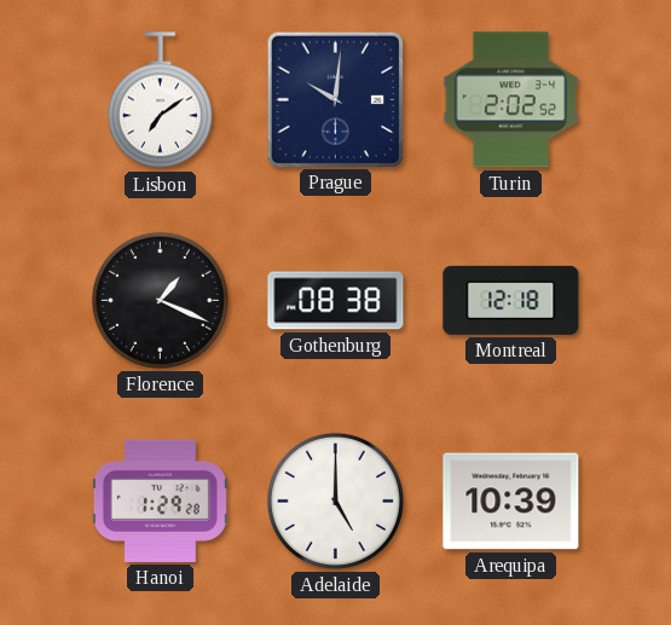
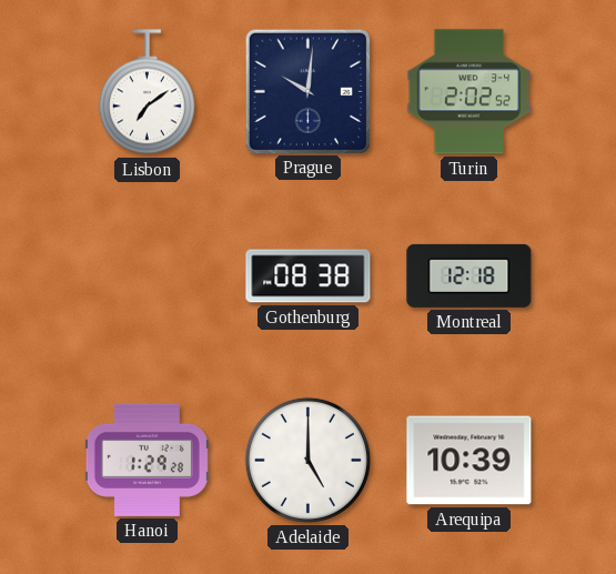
Florence: 1:19 -> none (160, 300)
